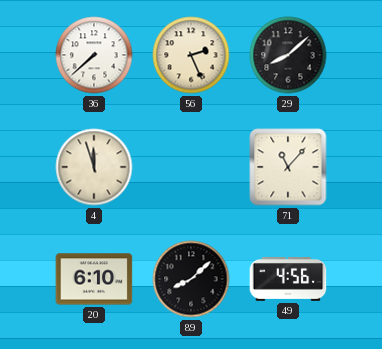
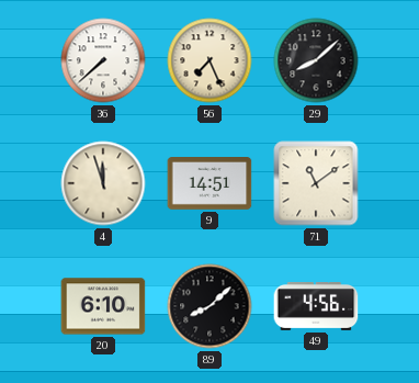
56: 2:26 -> 7:26 (209, 60)
9: none -> 14:51 (209, 184)
71: 11:07 -> 11:09 (316, 183)
